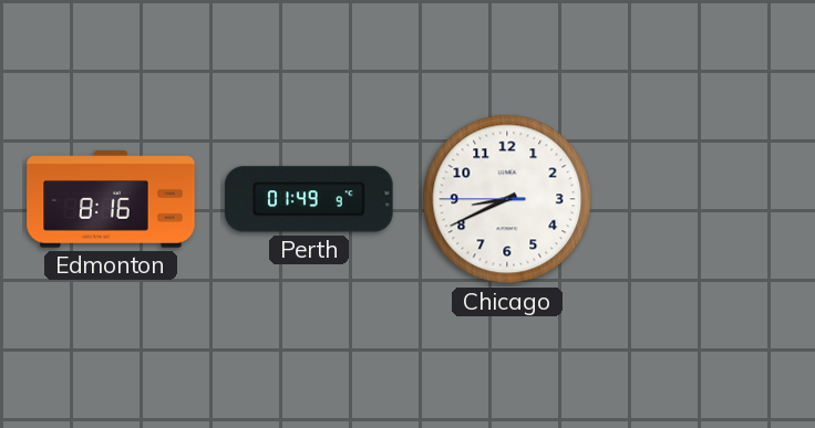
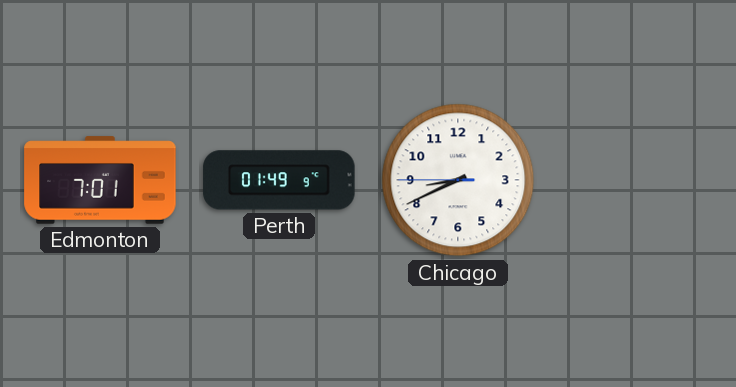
Edmonton: 8:16 -> 7:01 (100, 180)
